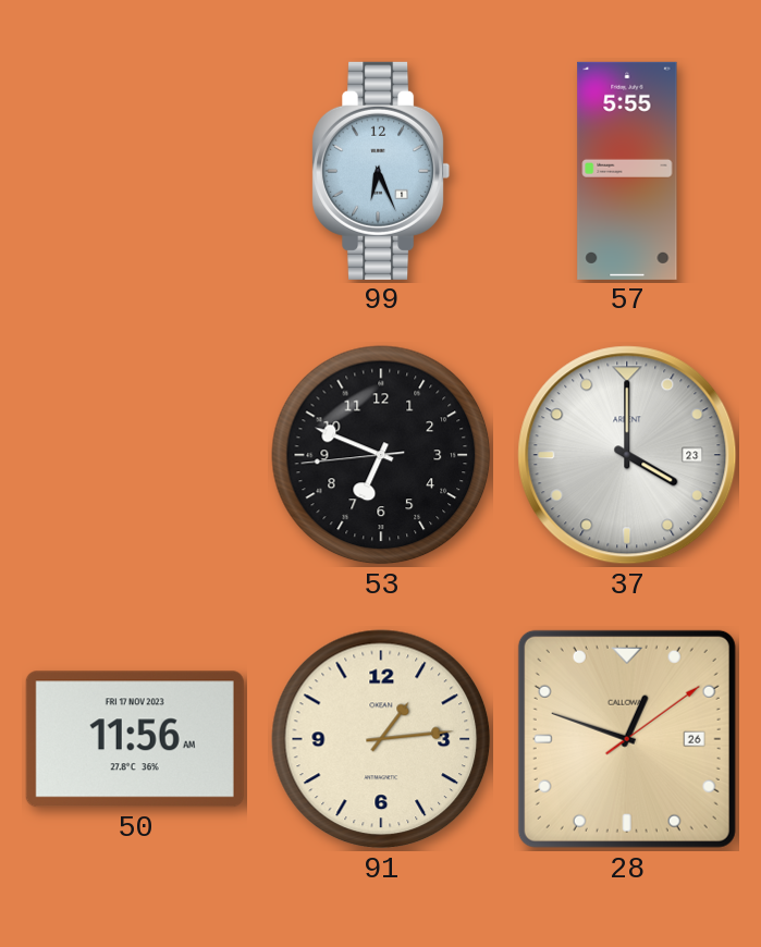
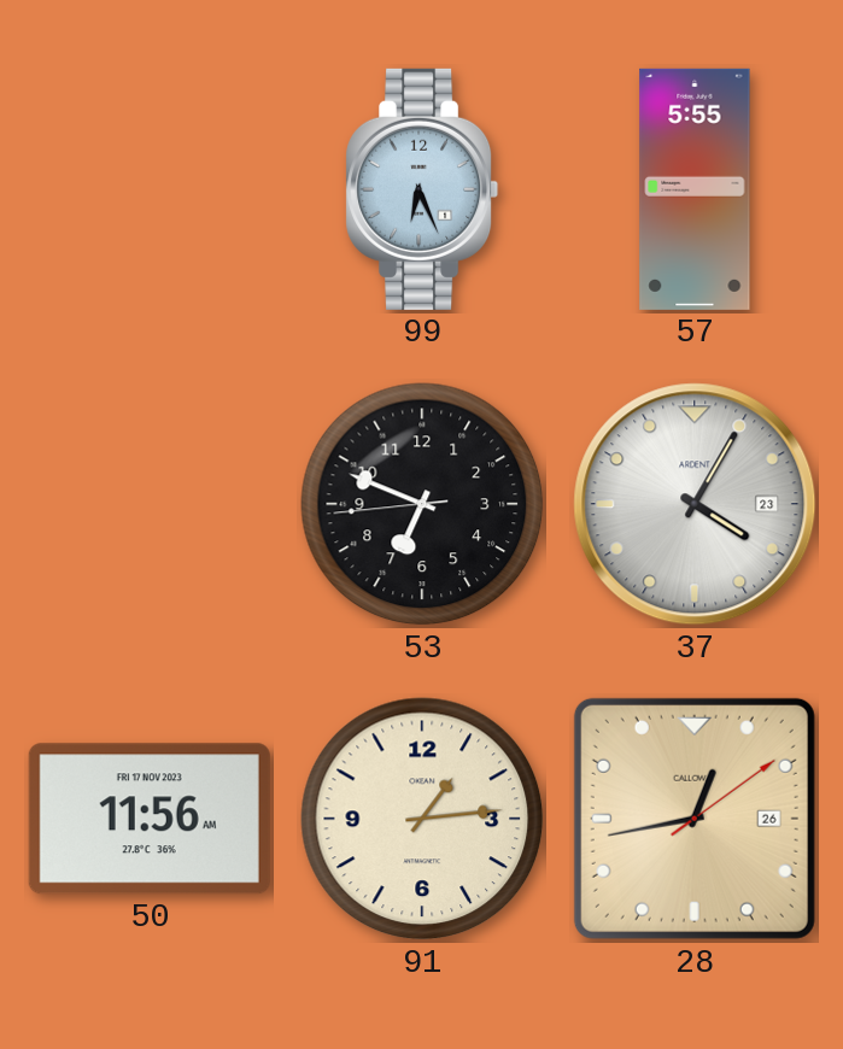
37: 4:00 -> 4:05 (695, 504)
28: 12:48 -> 12:43 (695, 819)
